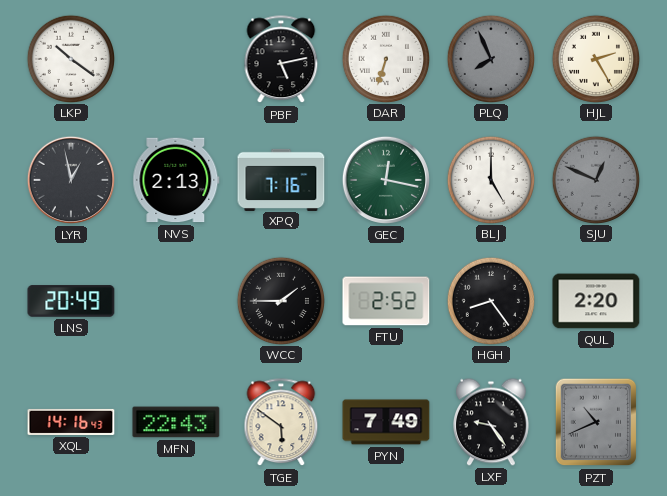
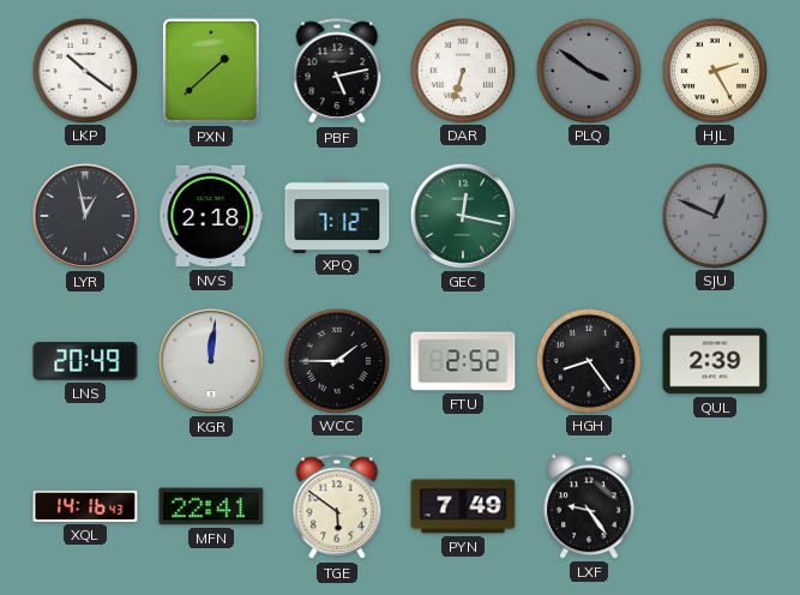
PXN: none -> 1:38 (211, 71)
PLQ: 7:56 -> 3:51 (588, 70)
NVS: 2:13 -> 2:18 (211, 216)
XPQ: 7:16 -> 7:12 (337, 215)
BLJ: 5:00 -> none (490, 179)
KGR: none -> 12:01 (211, 361)
QUL: 2:20 -> 2:39 (715, 361)
MFN: 22:43 -> 22:41 (211, 506)
PZT: 10:41 -> none (596, 422)
